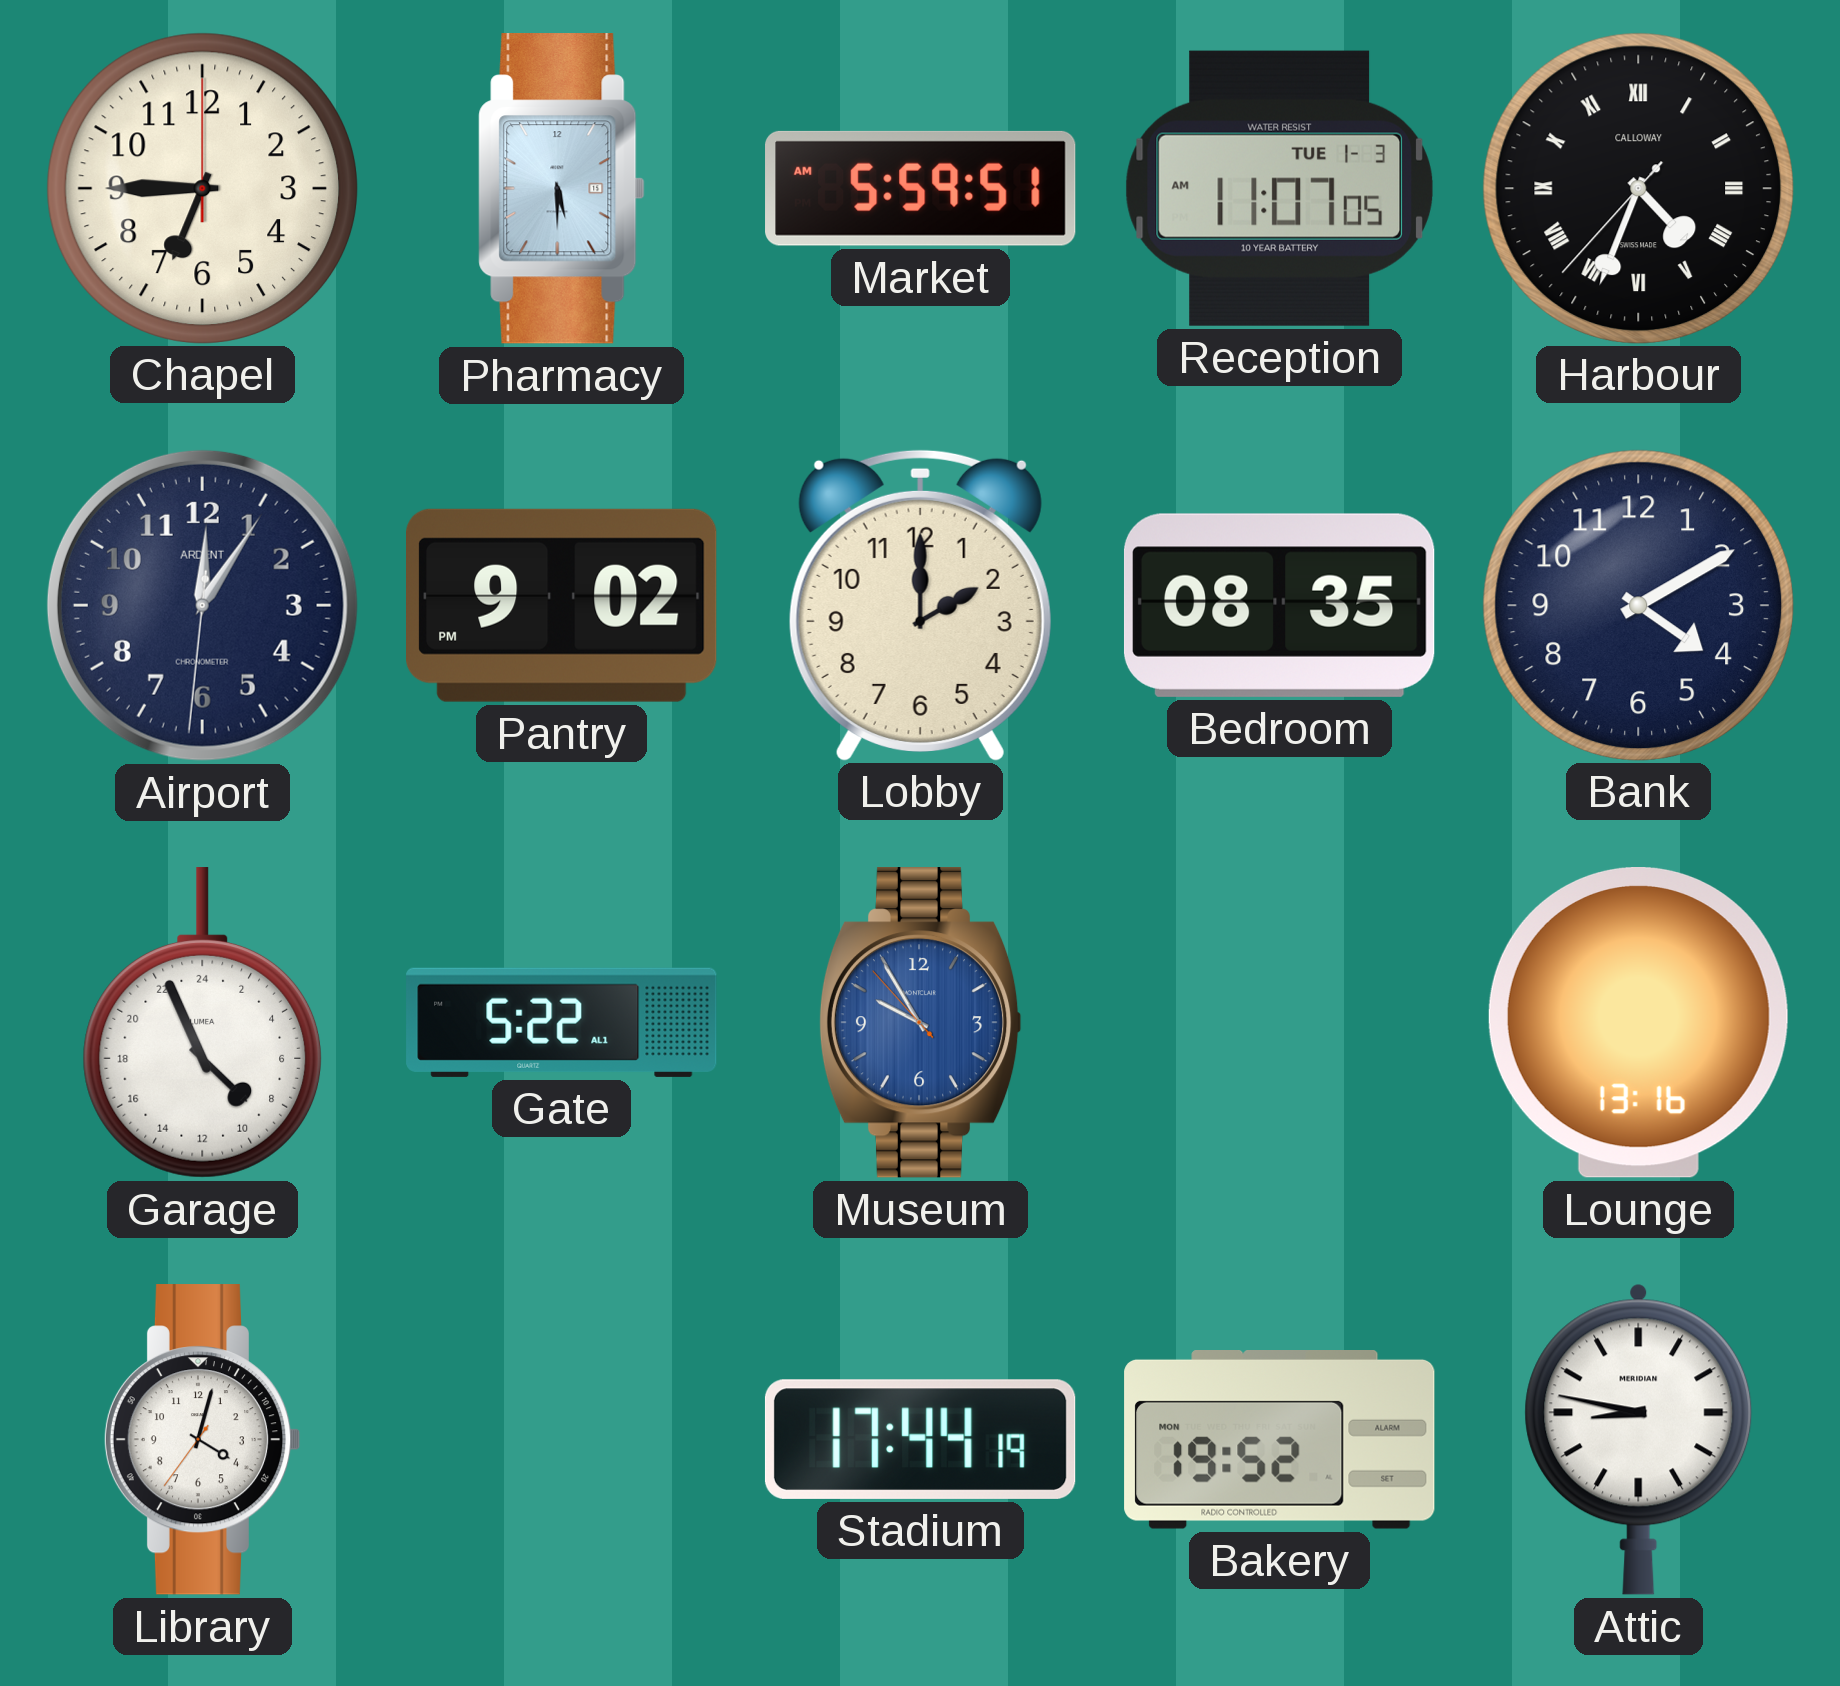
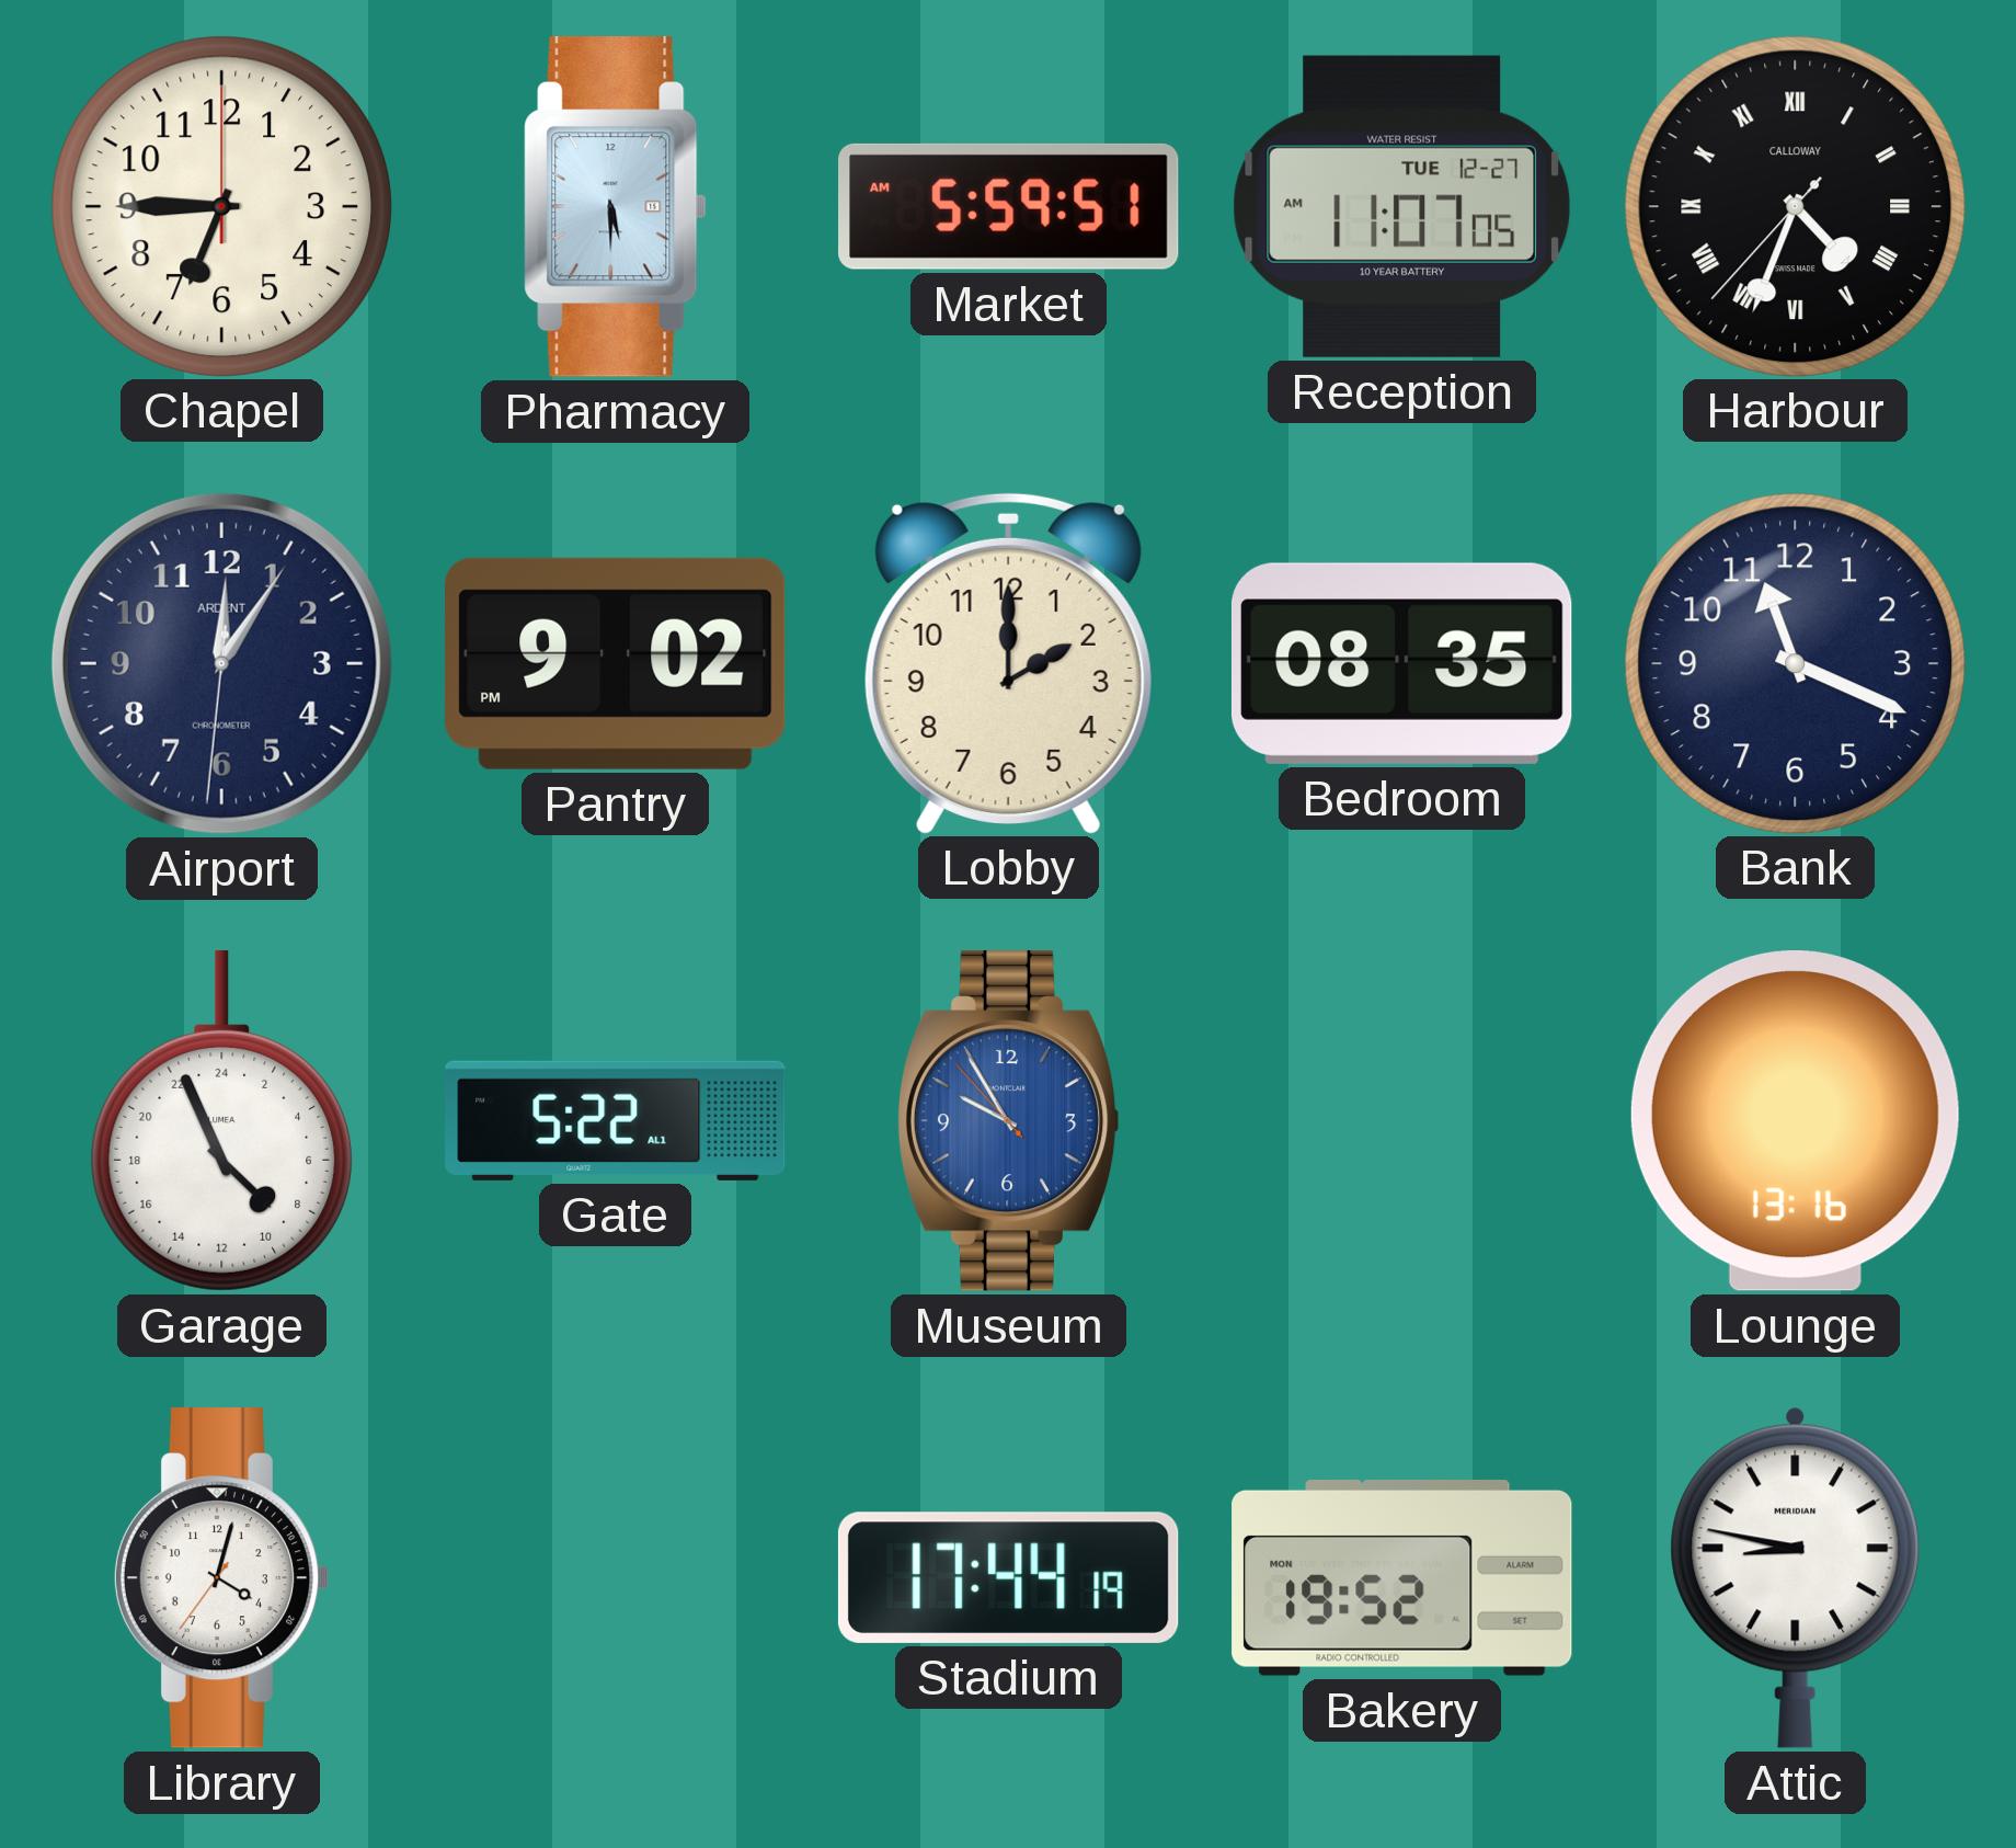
Reception date: TUE 1-3 -> TUE 12-27 (1401, 206)
Bank: 4:10 -> 11:19 (1795, 663)
